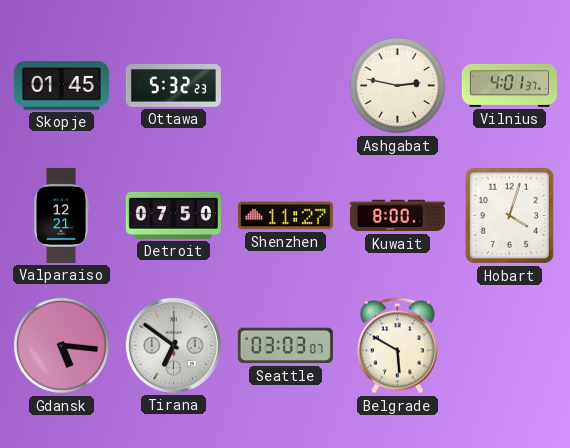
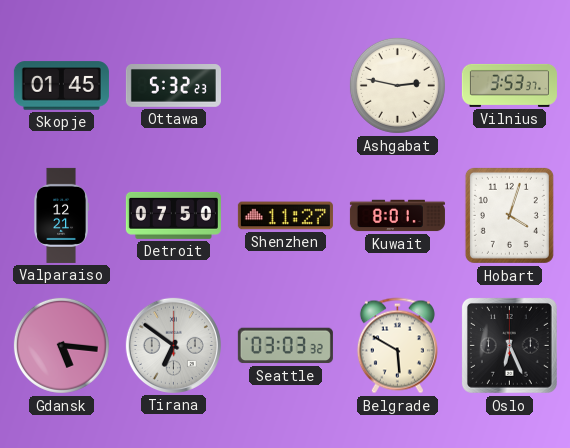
Vilnius: 4:01 -> 3:53 (509, 85)
Kuwait: 8:00 -> 8:01 (397, 216)
Seattle: 03:03:07 -> 03:03:32 (285, 346)
Oslo: none -> 6:26 (509, 345)
